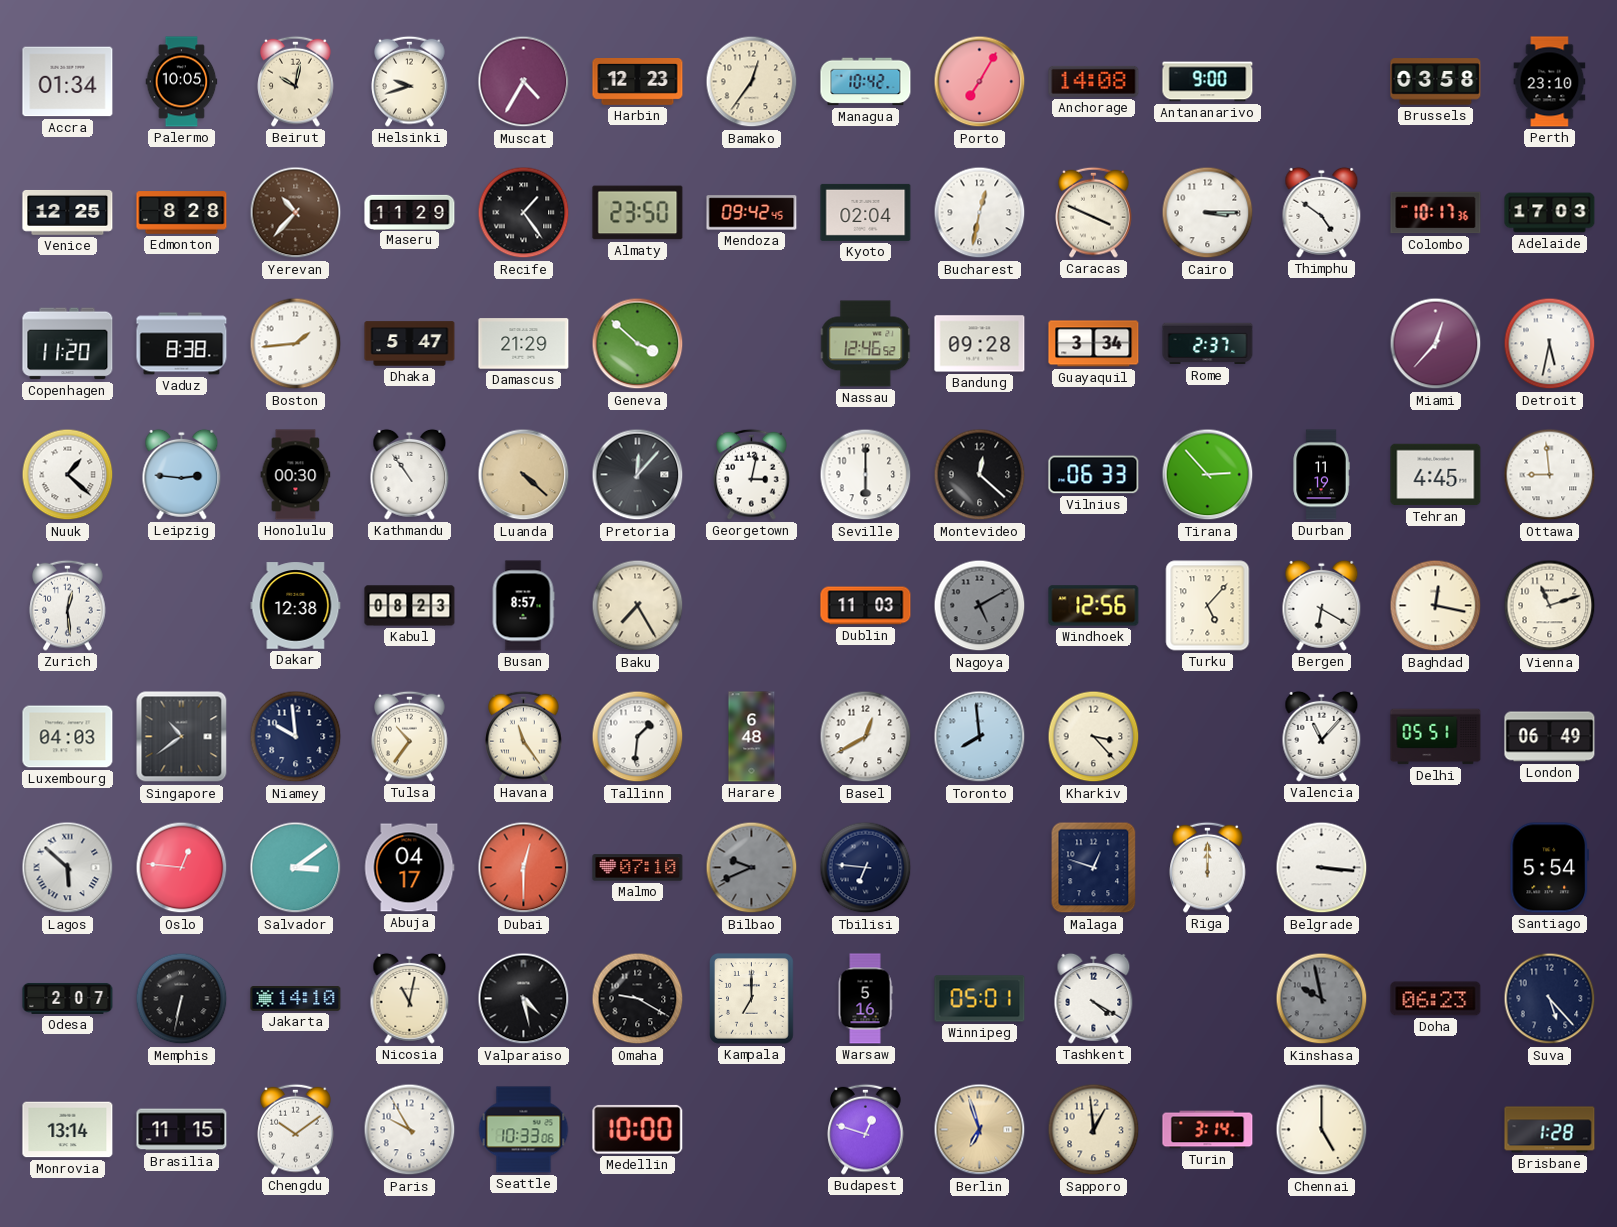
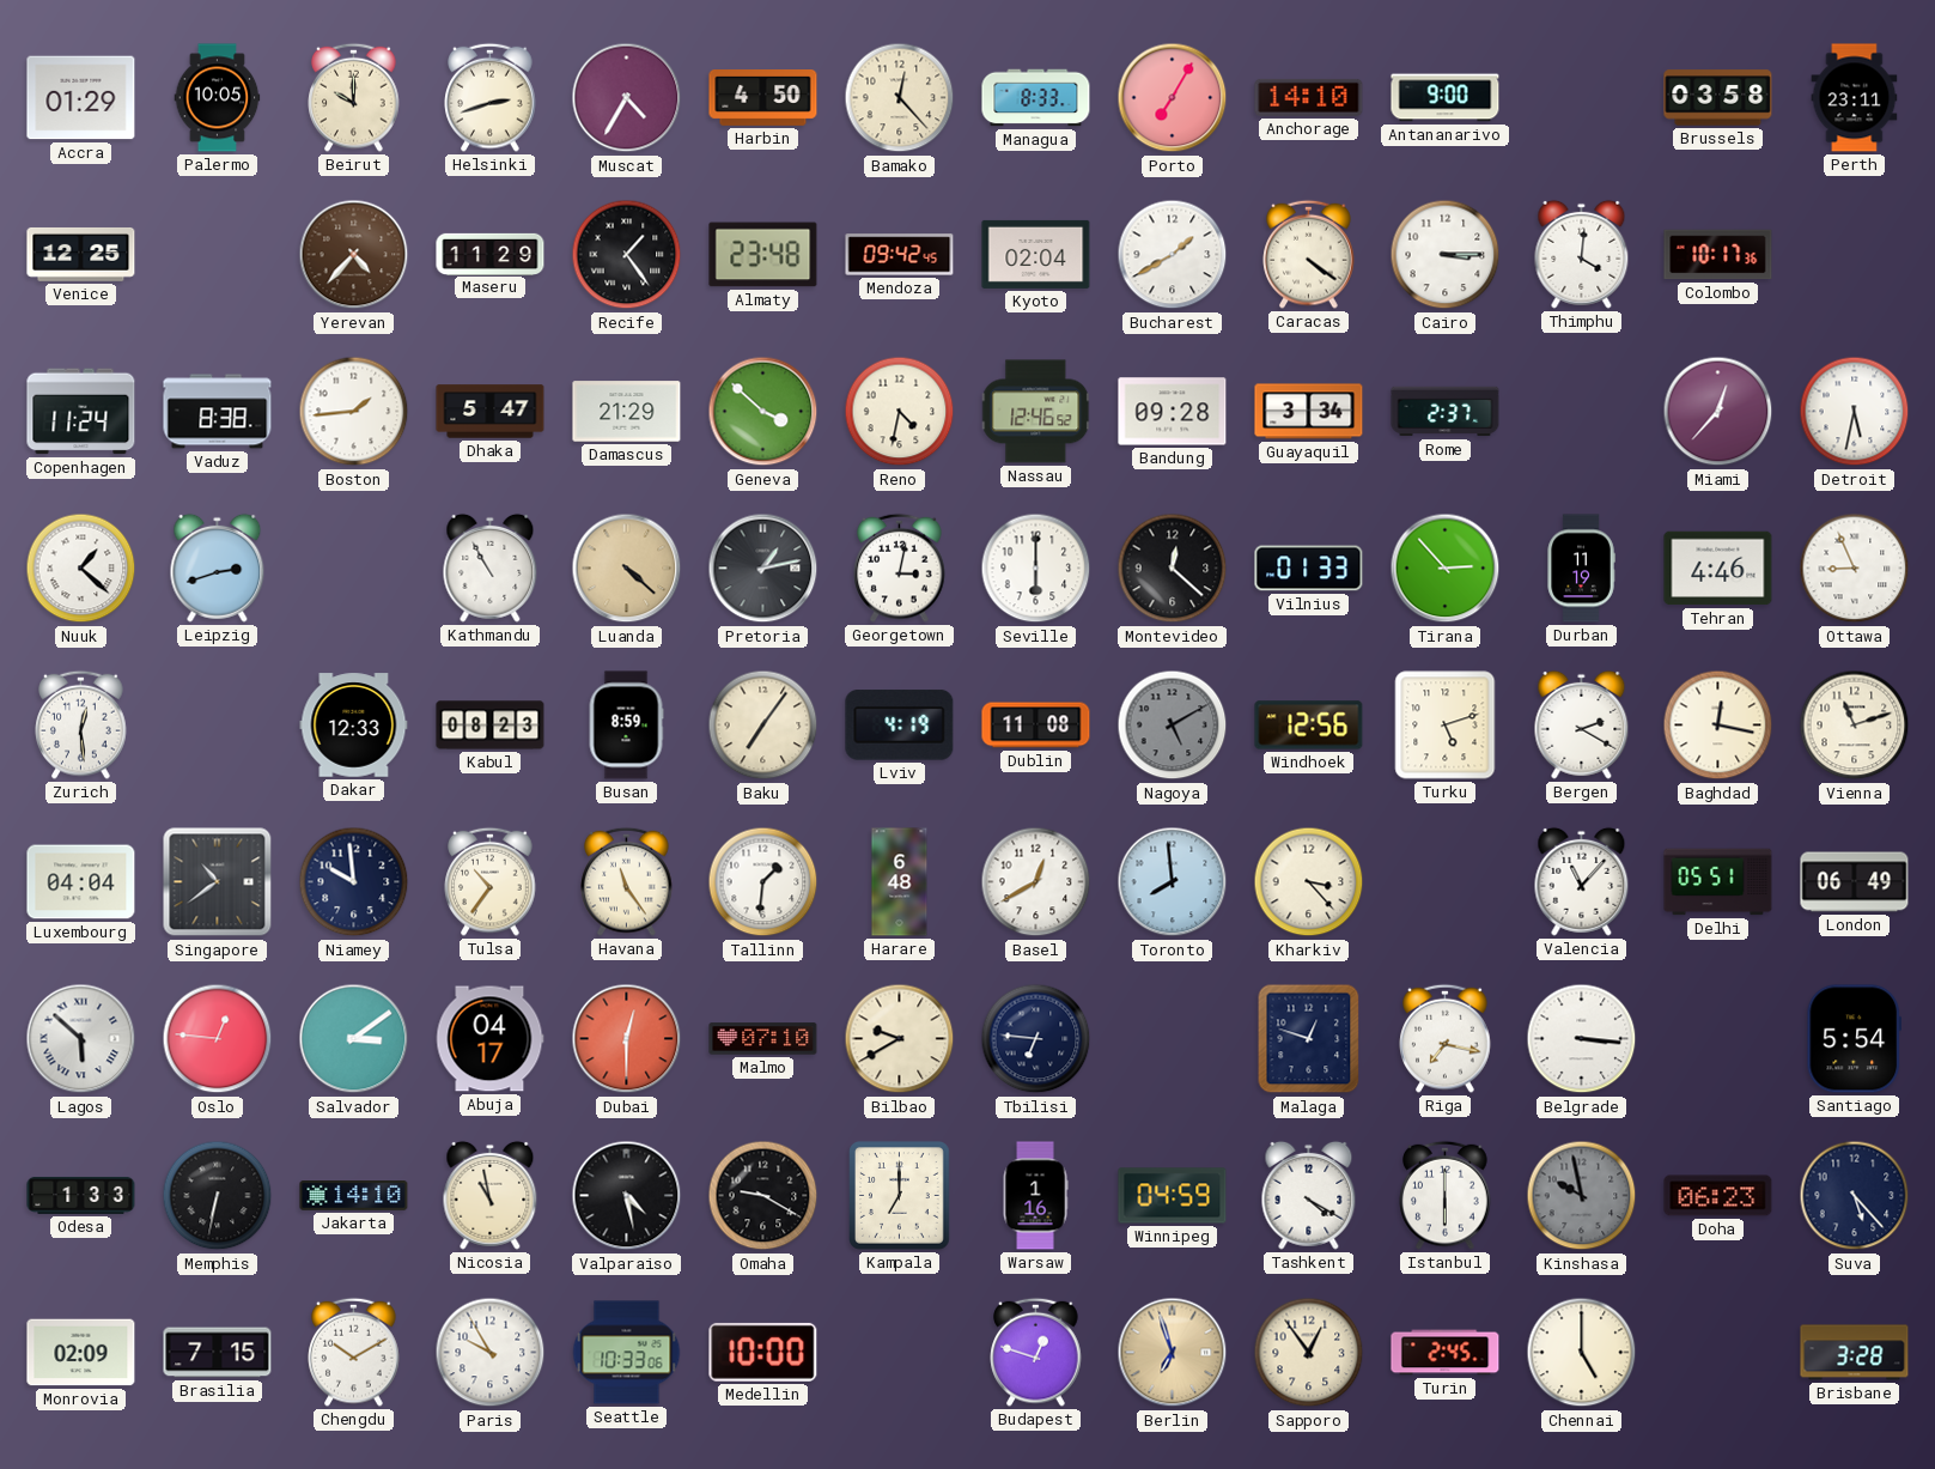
Accra: 01:34 -> 01:29 (81, 98)
Beirut: 10:02 -> 10:00 (354, 97)
Helsinki: 9:42 -> 2:42 (491, 97)
Harbin: 12:23 -> 4:50 (763, 98)
Bamako: 12:36 -> 12:23 (900, 98)
Managua: 10:42 -> 8:33 (1036, 98)
Anchorage: 14:08 -> 14:10 (1309, 97)
Perth: 23:10 -> 23:11 (1855, 98)
Edmonton: 8:28 -> none (182, 213)
Yerevan: 10:37 -> 4:37 (354, 255)
Almaty: 23:50 -> 23:48 (763, 255)
Bucharest: 12:32 -> 1:40 (1173, 255)
Caracas: 3:49 -> 4:21 (1309, 254)
Thimphu: 4:51 -> 4:01 (1582, 254)
Adelaide: 17:03 -> none (1550, 213)
Copenhagen: 11:20 -> 11:24 (81, 412)
Reno: none -> 4:32 (900, 412)
Leipzig: 2:46 -> 2:42 (218, 567)
Honolulu: 00:30 -> none (296, 475)
Kathmandu: 10:54 -> 10:55 (491, 567)
Pretoria: 12:07 -> 1:13 (763, 569)
Vilnius: 06:33 -> 01:33 (1309, 569)
Tehran: 4:45 -> 4:46 (1718, 569)
Ottawa: 8:59 -> 8:56 (1855, 569)
Dakar: 12:38 -> 12:33 (354, 726)
Busan: 8:57 -> 8:59 (626, 726)
Baku: 7:25 -> 7:06 (763, 726)
Lviv: none -> 4:19 (900, 726)
Dublin: 11:03 -> 11:08 (1036, 726)
Turku: 5:07 -> 5:12 (1446, 726)
Bergen: 6:20 -> 2:20 (1582, 724)
Luxembourg: 04:03 -> 04:04 (81, 882)
Bilbao: 9:41 -> 9:40 (900, 1039)
Bilbao dial: grey -> cream (900, 1039)
Riga: 12:00 -> 7:17 (1446, 1038)
Odesa: 2:07 -> 1:33 (81, 1195)
Nicosia: 11:02 -> 10:58 (491, 1195)
Warsaw: 5:16 -> 1:16 (1035, 1196)
Winnipeg: 05:01 -> 04:59 (1173, 1196)
Istanbul: none -> 6:00 (1446, 1195)
Monrovia: 13:14 -> 02:09 (81, 1353)
Brasilia: 11:15 -> 7:15 (218, 1353)
Chengdu: 10:09 -> 10:10 (354, 1352)
Sapporo: 12:59 -> 12:54 (1309, 1353)
Turin: 3:14 -> 2:45 (1446, 1353)
Brisbane: 1:28 -> 3:28 (1855, 1353)
